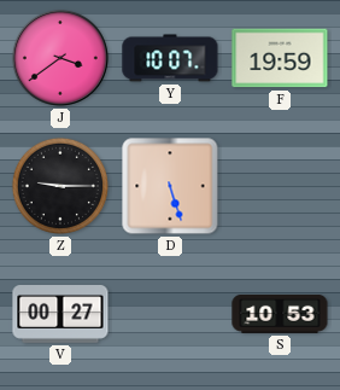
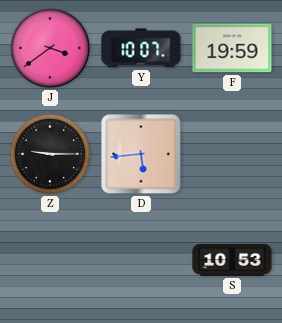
D: 5:27 -> 5:44 (141, 154)
V: 00:27 -> none (60, 315)
